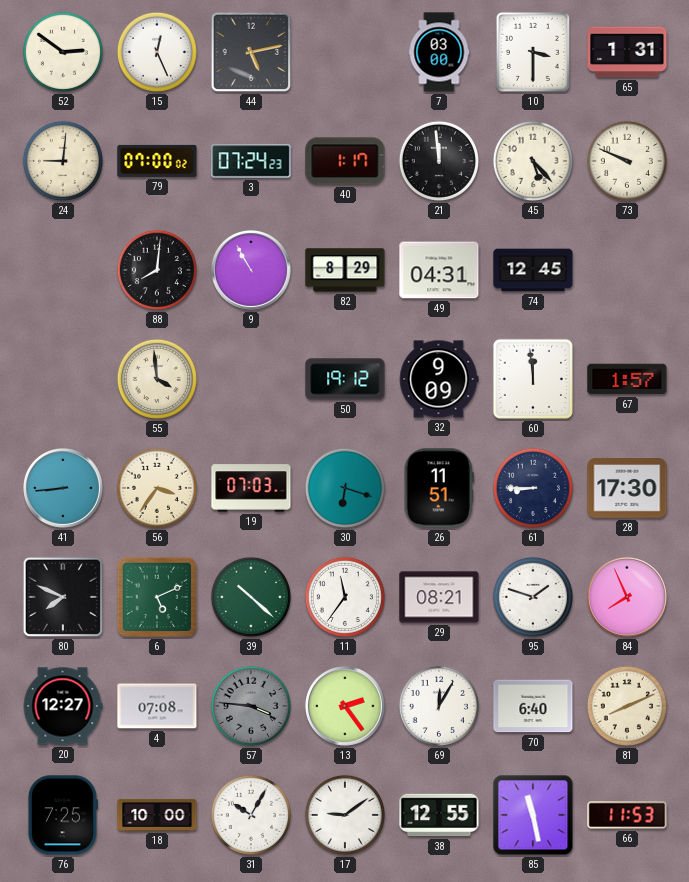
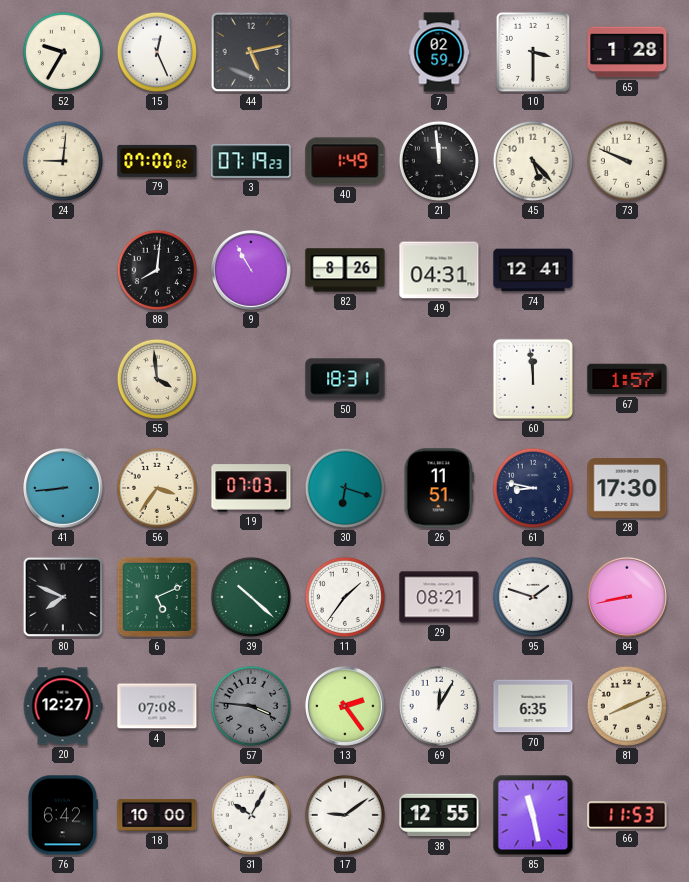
52: 2:51 -> 9:35 (63, 52)
7: 03:00 -> 02:59 (439, 52)
65: 1:31 -> 1:28 (627, 52)
3: 07:24 -> 07:19 (251, 161)
40: 1:17 -> 1:49 (345, 161)
82: 8:29 -> 8:26 (345, 270)
74: 12:45 -> 12:41 (533, 270)
50: 19:12 -> 18:31 (345, 379)
32: 9:09 -> none (439, 379)
61: 8:45 -> 8:47 (533, 488)
11: 11:36 -> 1:36 (345, 597)
84: 7:56 -> 8:43 (627, 597)
70: 6:40 -> 6:35 (533, 706)
76: 7:25 -> 6:42 (62, 815)
